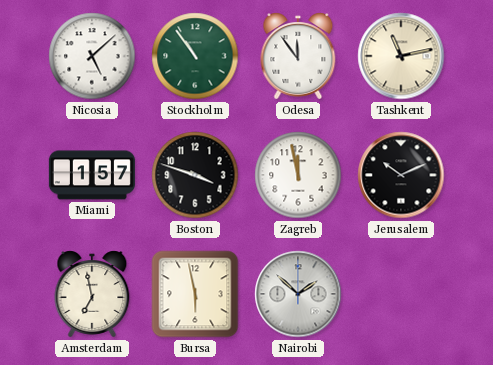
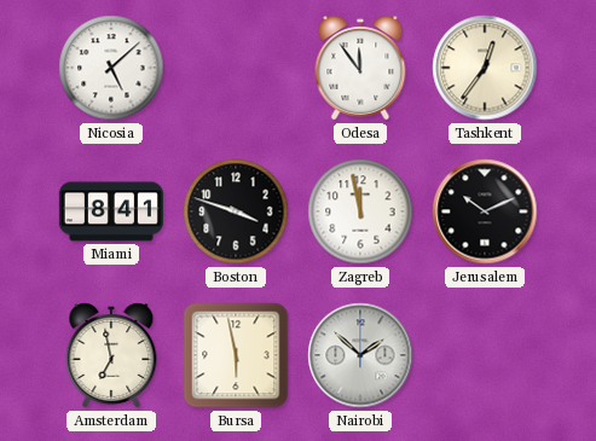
Stockholm: 10:54 -> none (195, 56)
Tashkent: 11:13 -> 12:36 (485, 68)
Miami: 1:57 -> 8:41 (111, 211)
